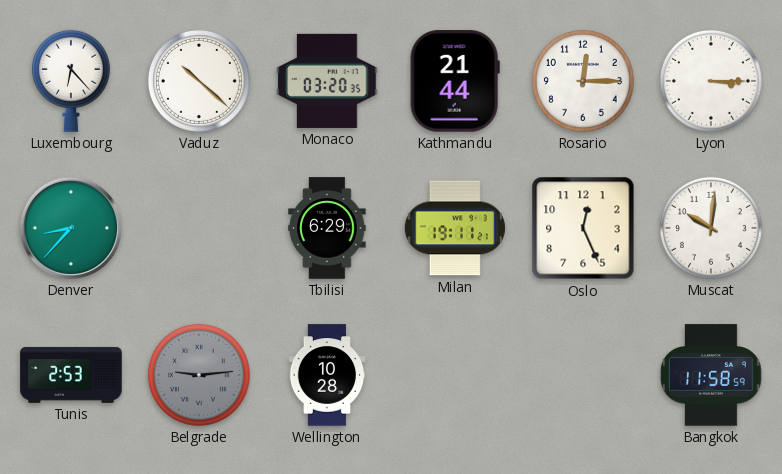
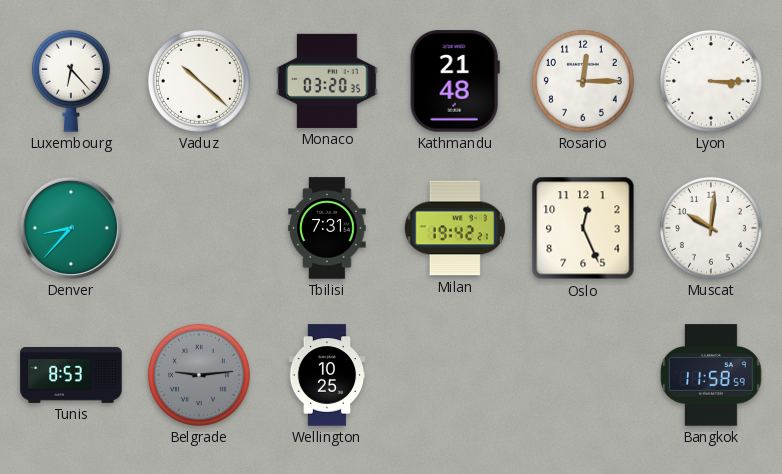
Kathmandu: 21:44 -> 21:48 (455, 81)
Tbilisi: 6:29 -> 7:31 (327, 228)
Milan: 19:11 -> 19:42 (455, 228)
Tunis: 2:53 -> 8:53 (71, 375)
Wellington: 10:28 -> 10:25 (327, 375)
